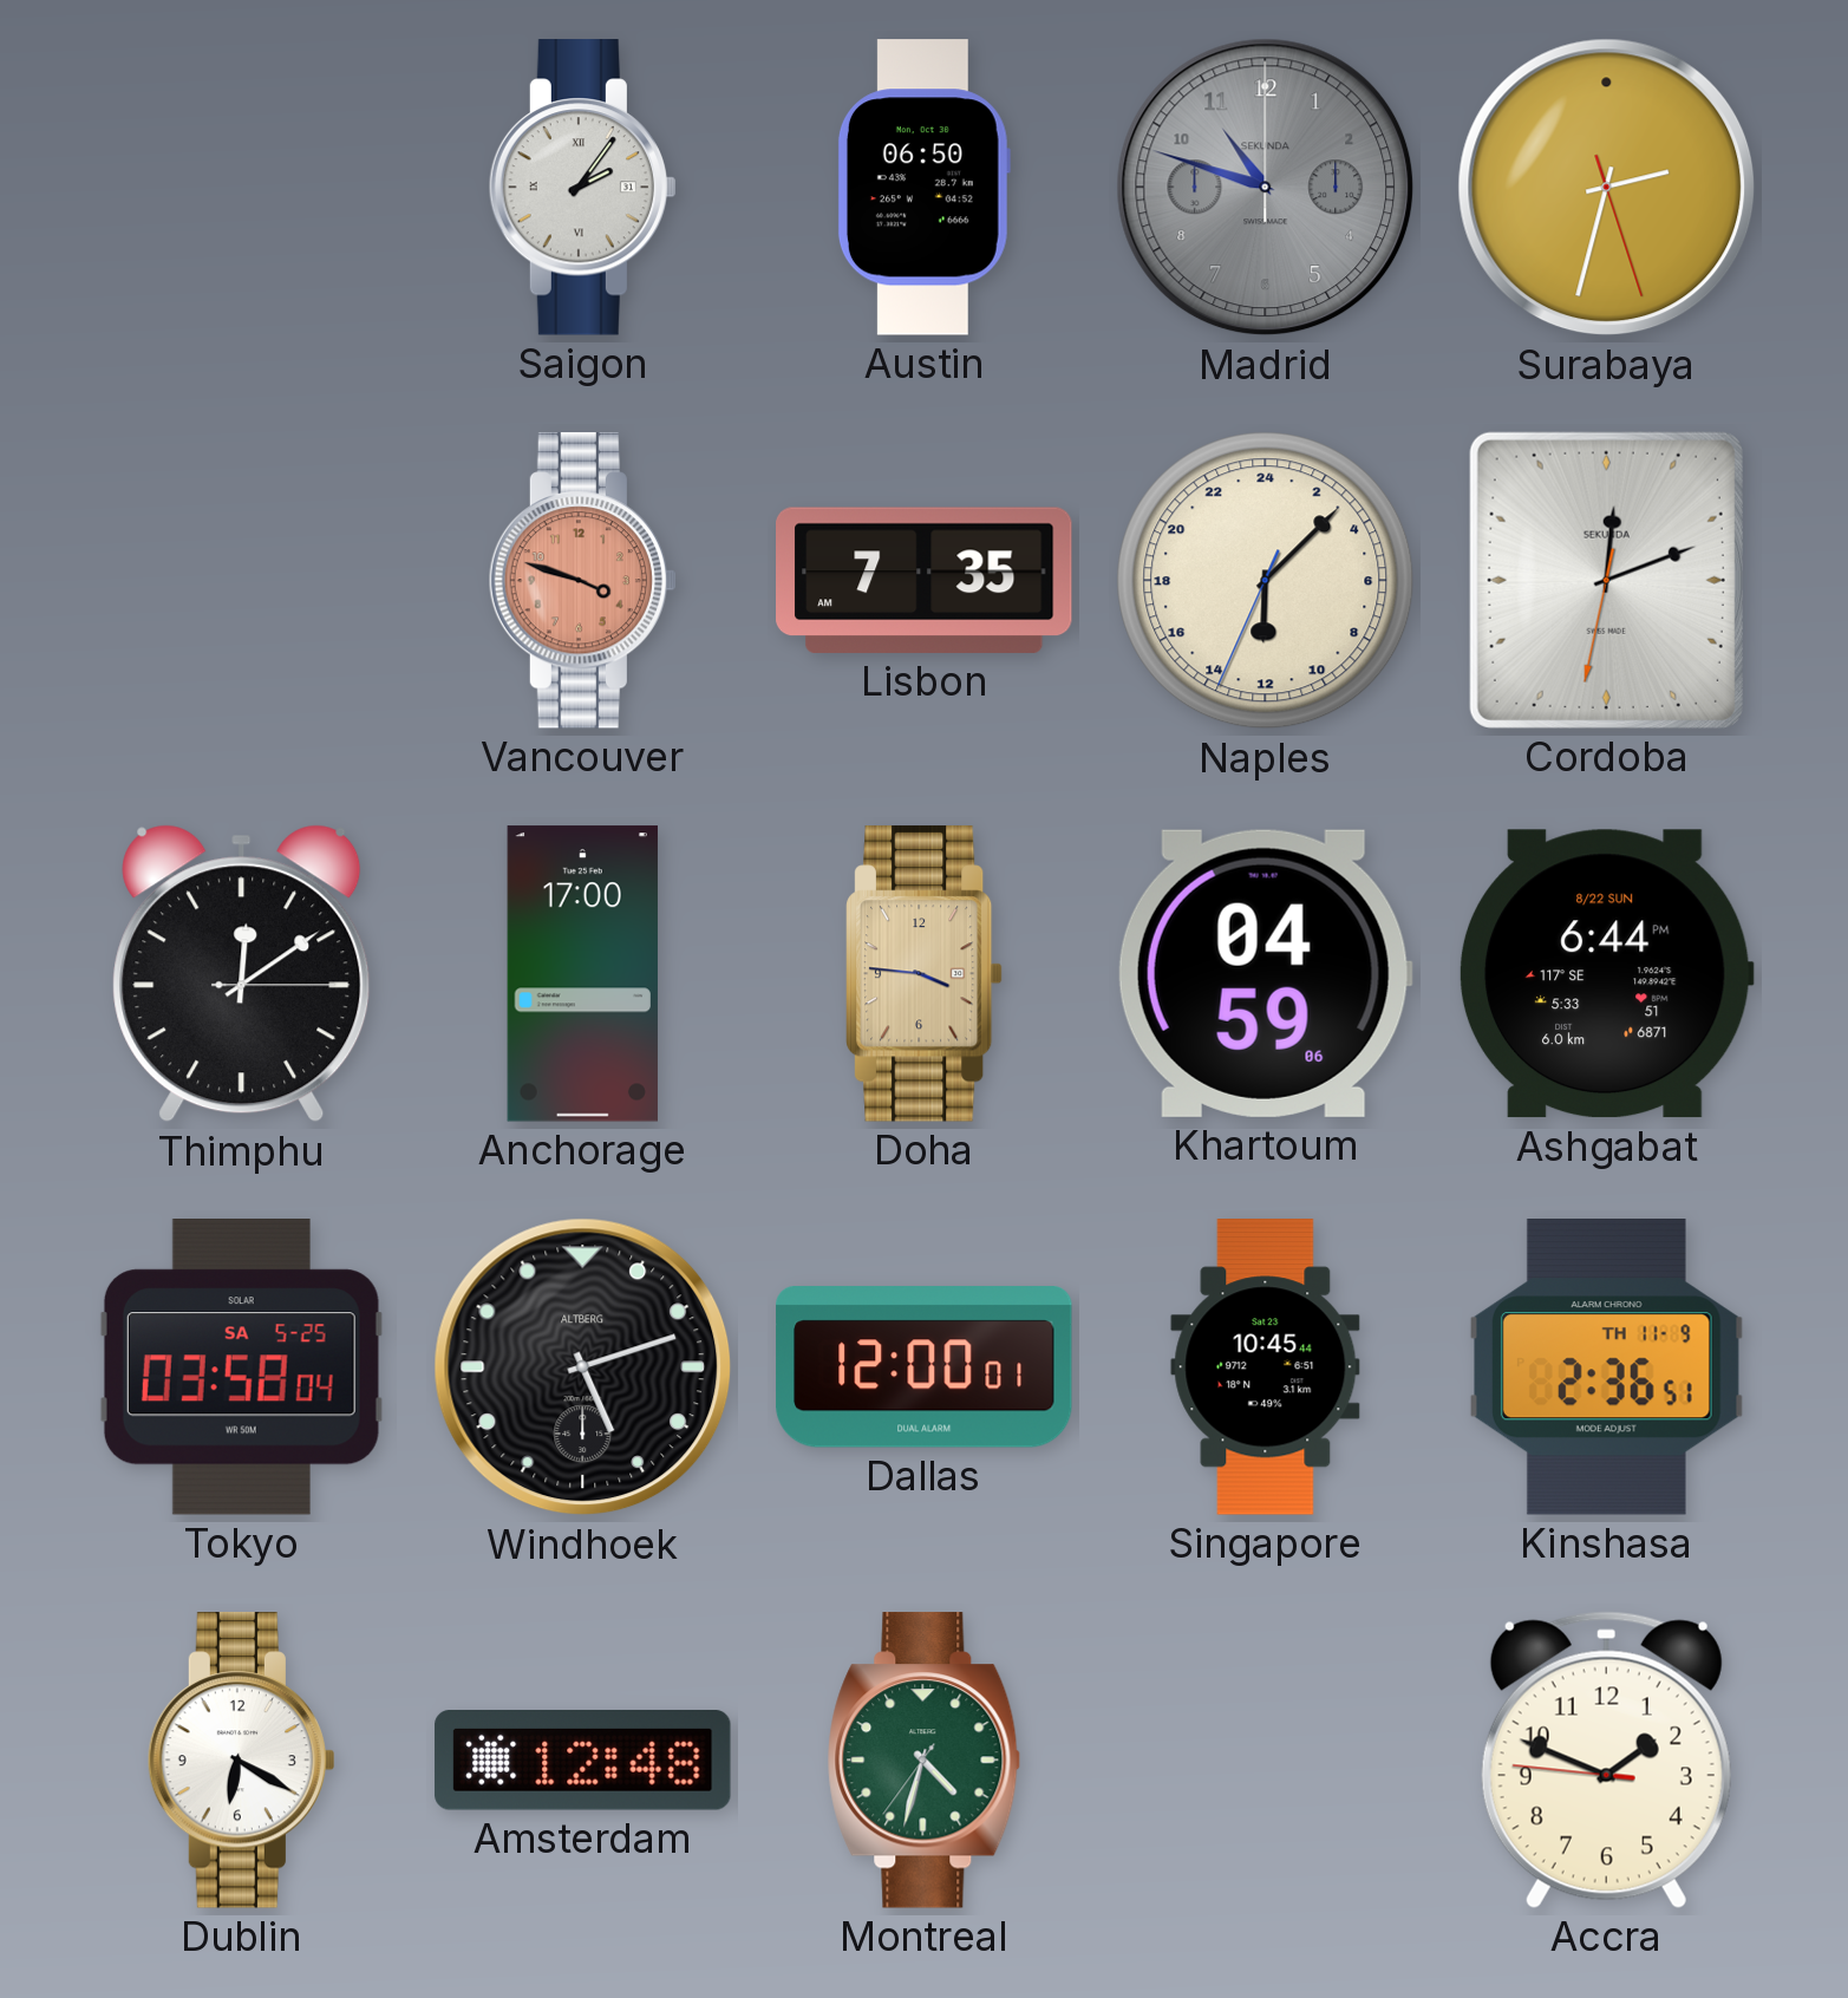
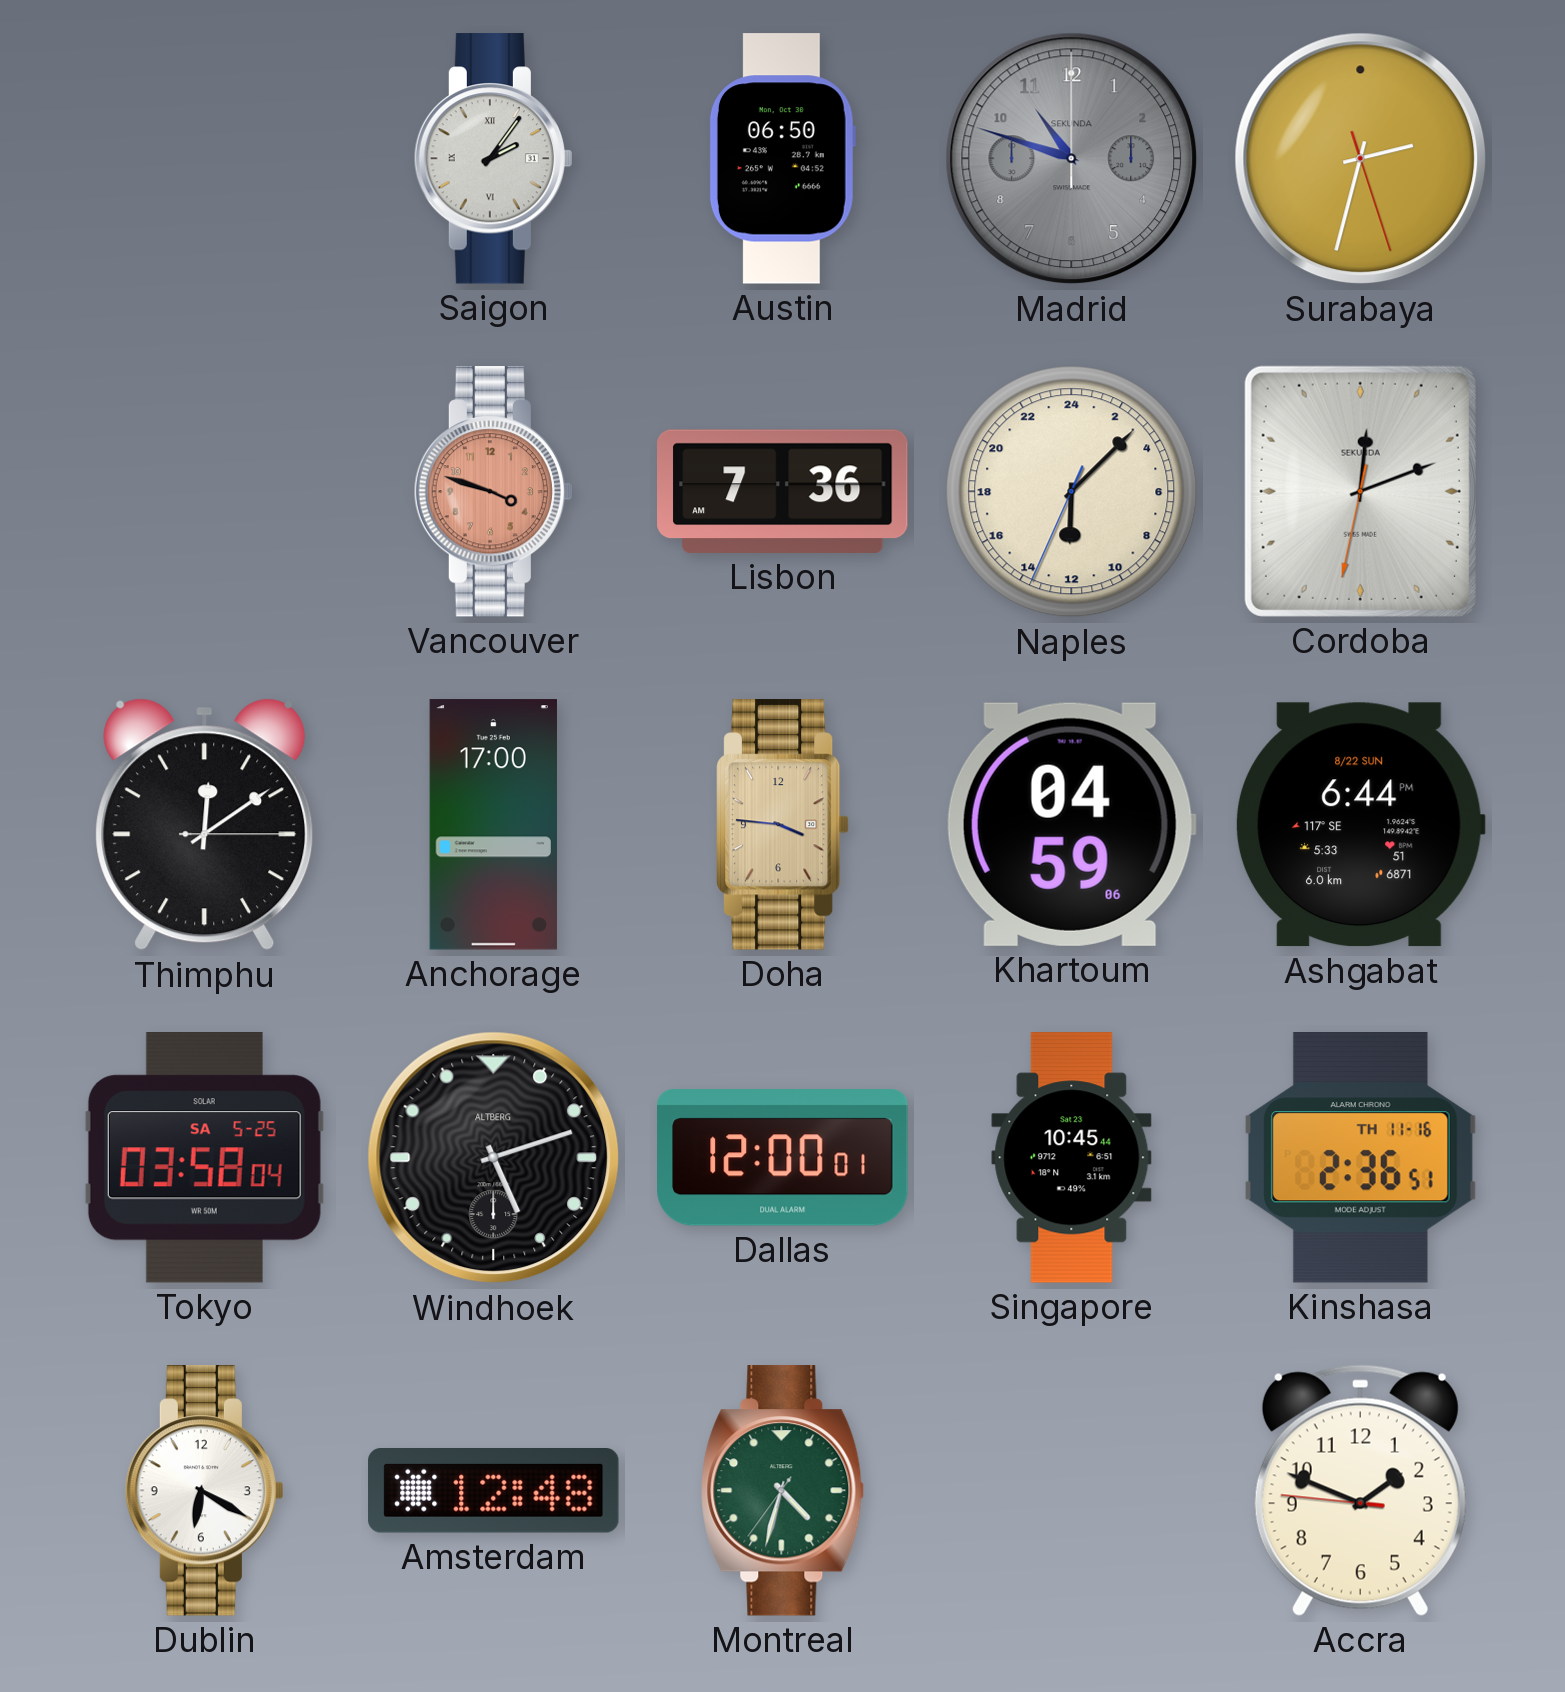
Lisbon: 7:35 -> 7:36 (783, 491)
Kinshasa date: TH 11-9 -> TH 11-16 (1360, 1158)
